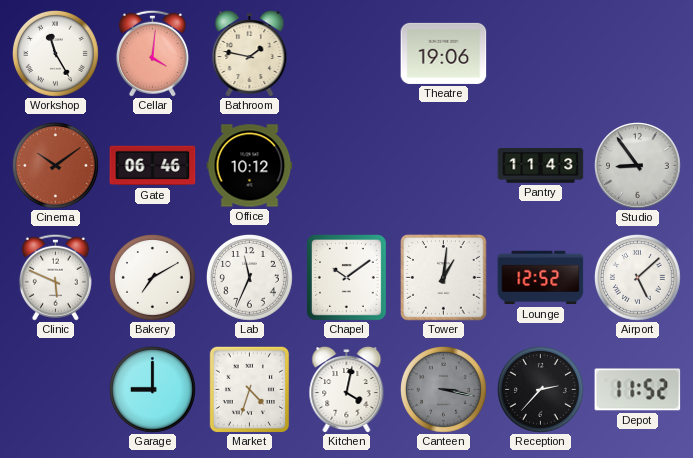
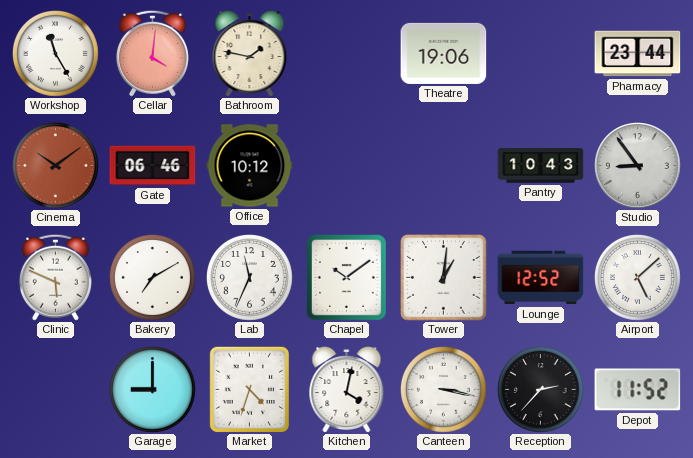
Pharmacy: none -> 23:44 (638, 54)
Pantry: 11:43 -> 10:43 (541, 166)
Canteen dial: grey -> white (443, 389)
